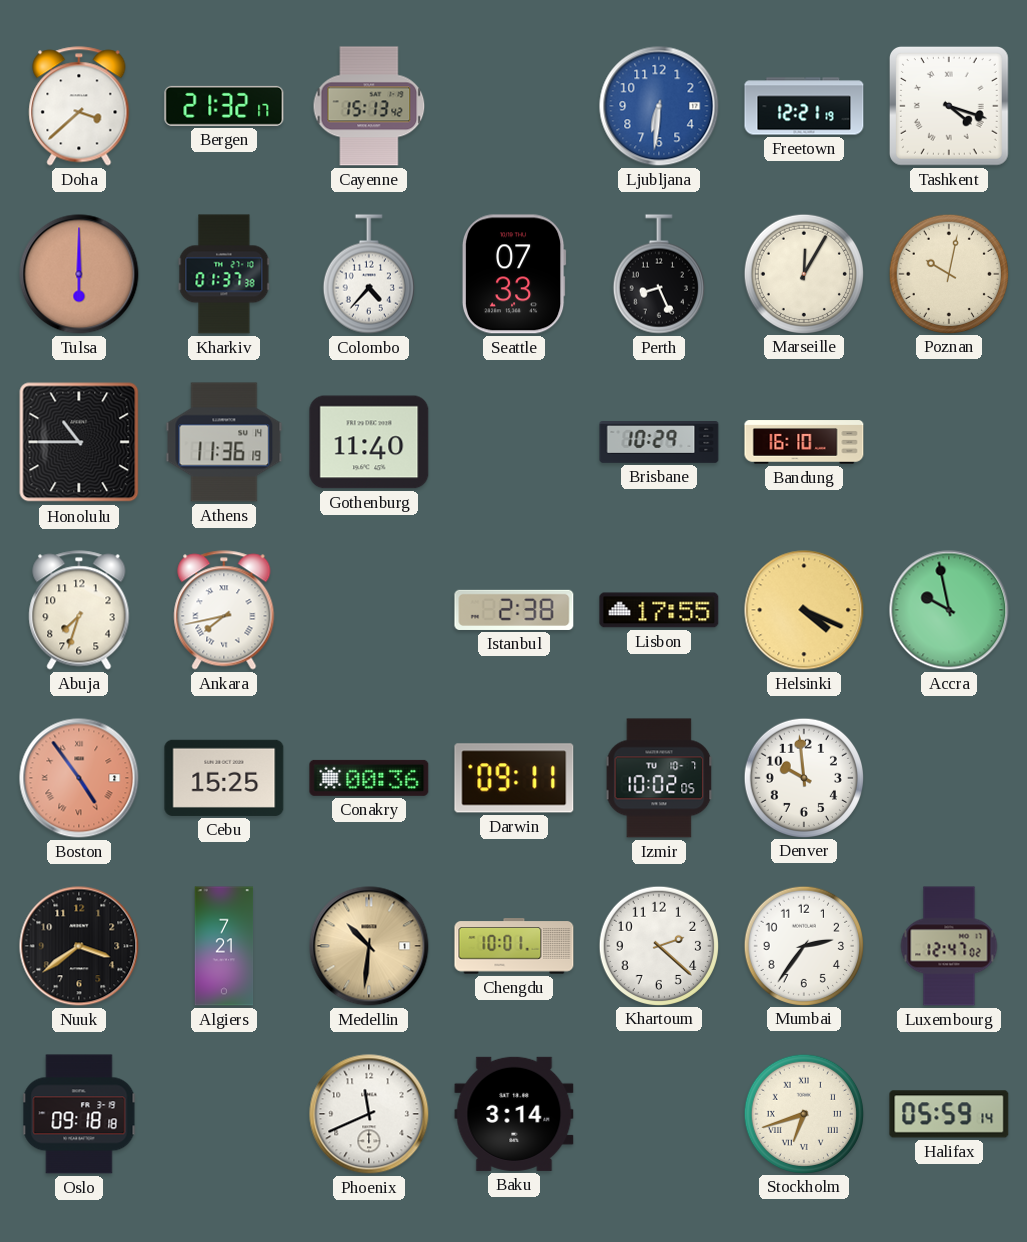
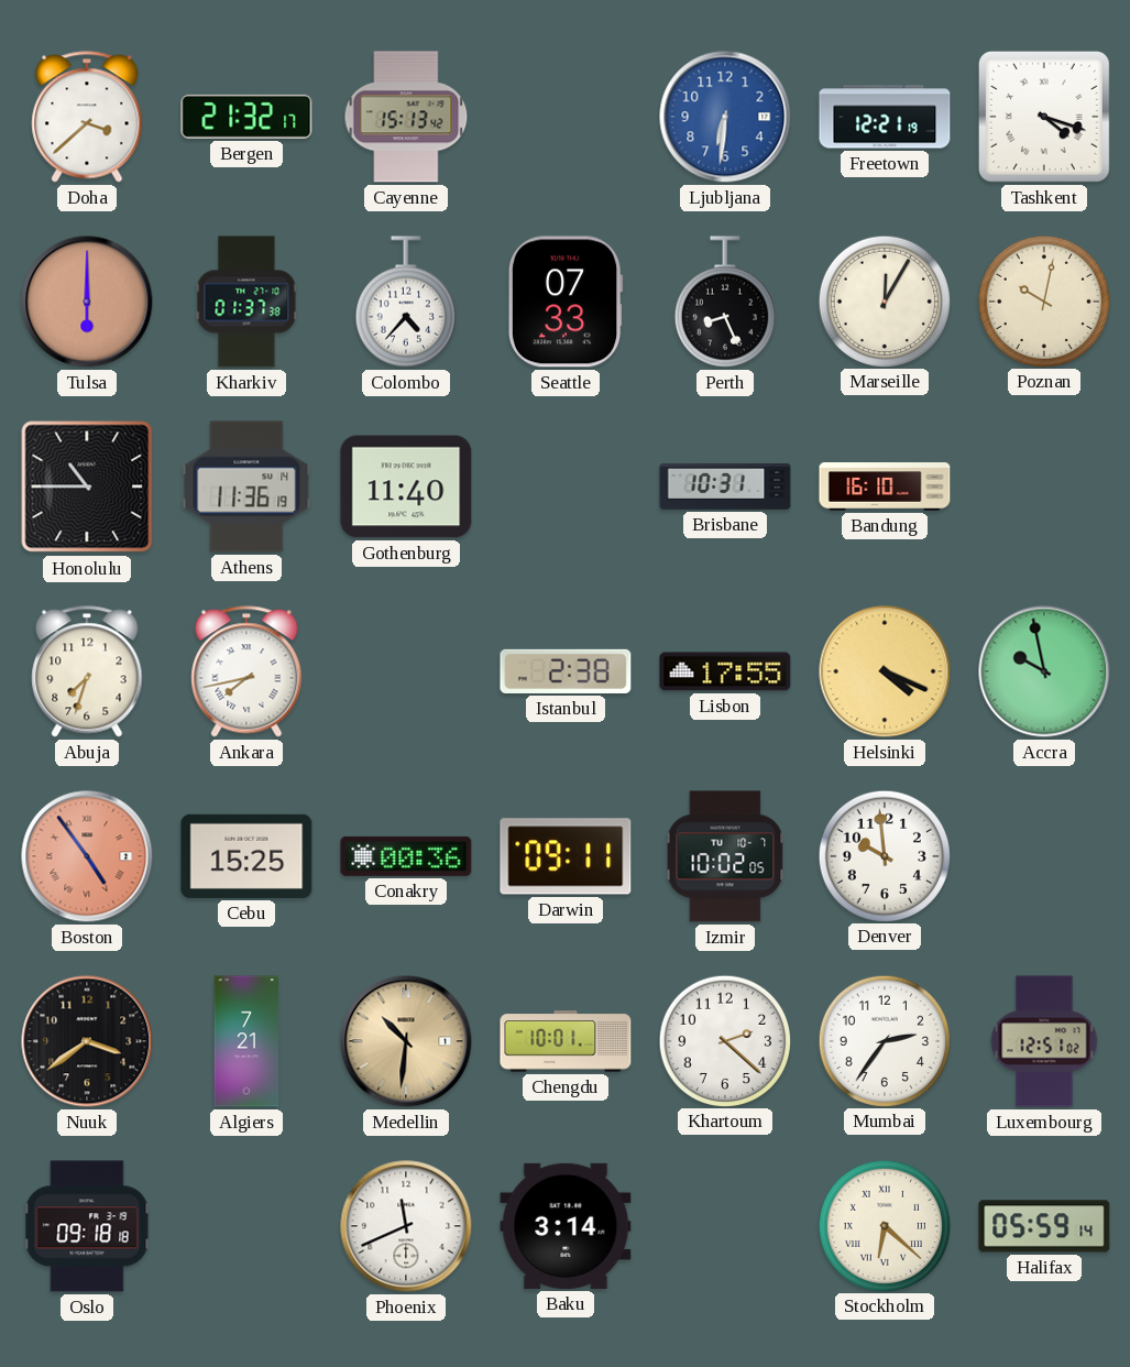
Brisbane: 10:29 -> 10:31 (725, 488)
Luxembourg: 12:47 -> 12:51 (1044, 1041)
Stockholm: 6:42 -> 6:22 (884, 1225)
